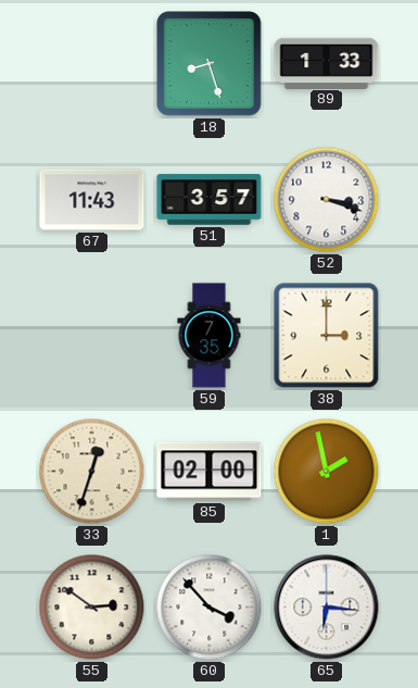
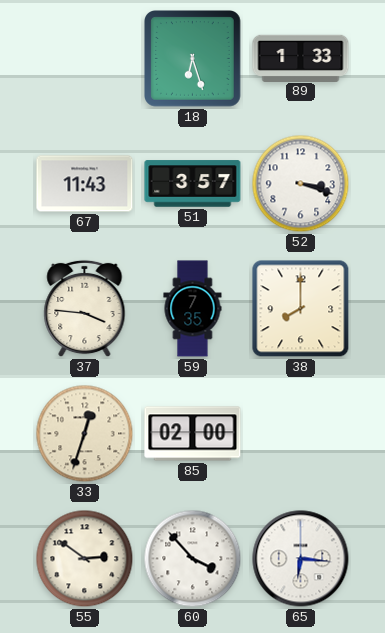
18: 8:27 -> 6:27 (193, 59)
37: none -> 3:46 (85, 309)
38: 3:00 -> 8:00 (301, 309)
1: 1:58 -> none (327, 472)
